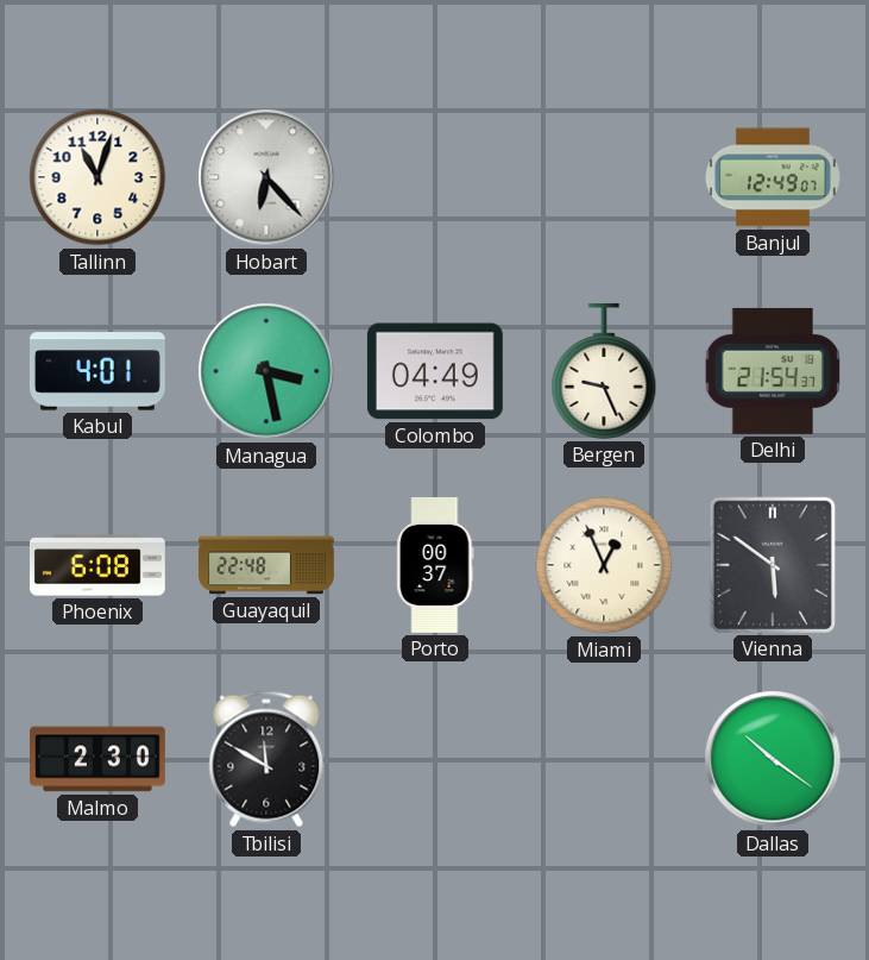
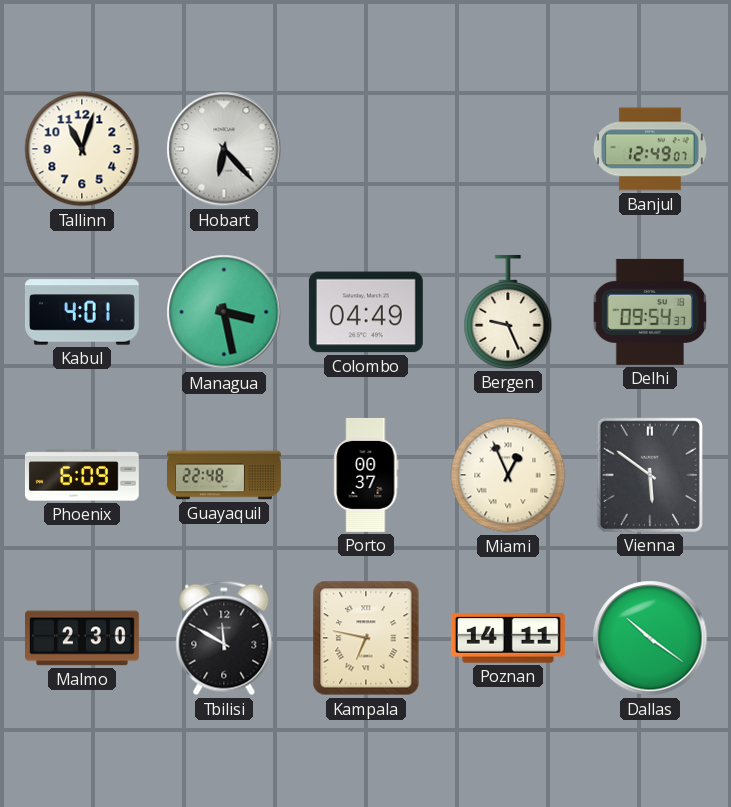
Delhi: 21:54 -> 09:54 (650, 312)
Phoenix: 6:08 -> 6:09 (82, 475)
Kampala: none -> 6:47 (366, 638)
Poznan: none -> 14:11 (508, 639)
